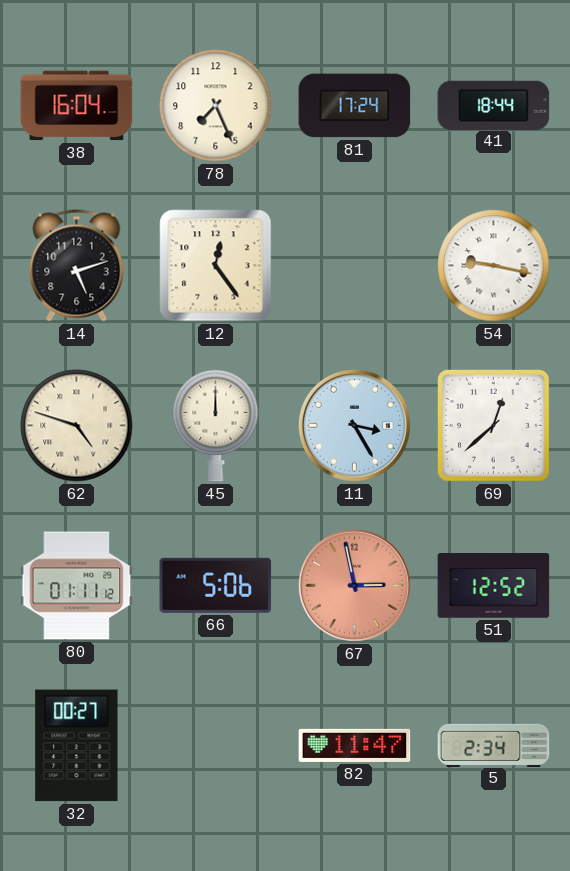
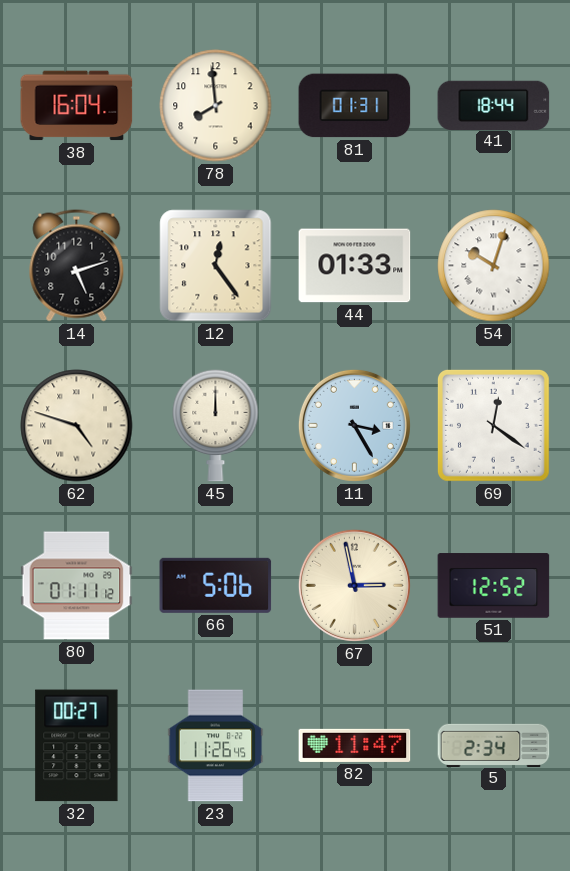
78: 7:26 -> 7:59 (216, 106)
81: 17:24 -> 01:31 (355, 106)
44: none -> 01:33 (355, 266)
54: 9:17 -> 10:03 (494, 266)
69: 12:38 -> 12:21 (493, 425)
67 dial: salmon -> cream (354, 585)
23: none -> 11:26 (216, 746)
